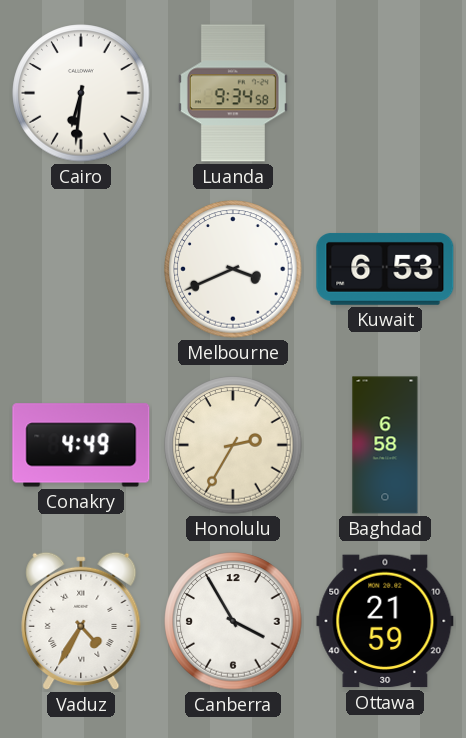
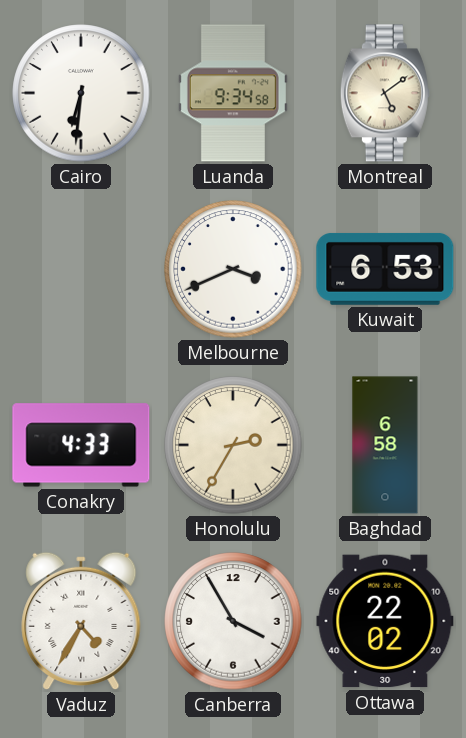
Montreal: none -> 5:09 (385, 93)
Conakry: 4:49 -> 4:33 (81, 445)
Ottawa: 21:59 -> 22:02 (385, 621)
